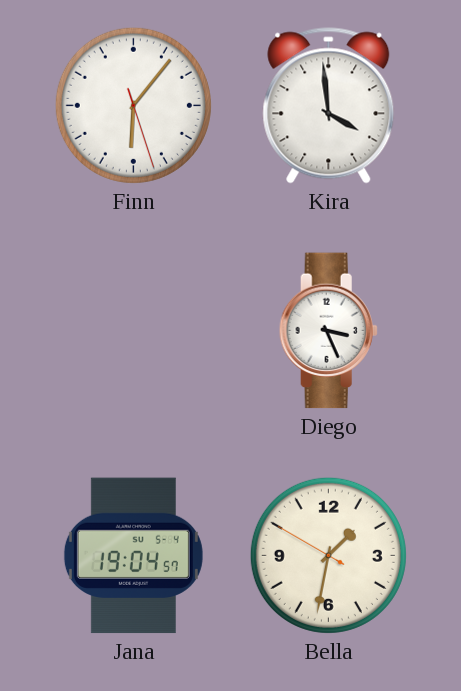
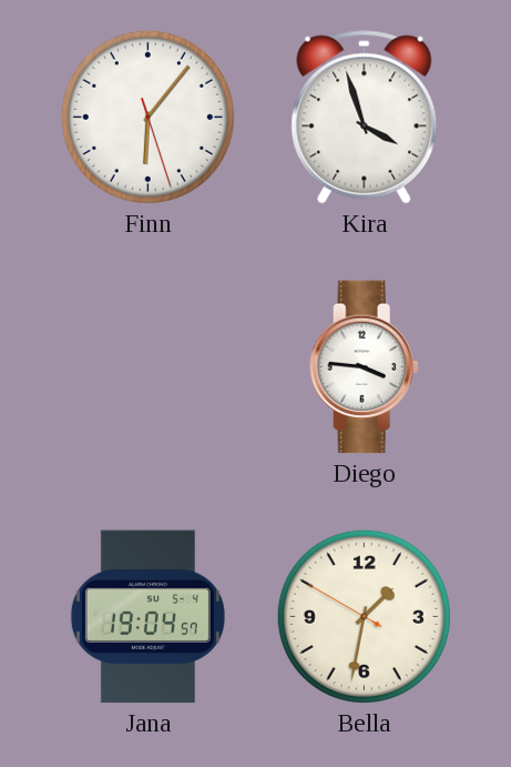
Kira: 3:59 -> 3:57 (365, 118)
Diego: 3:26 -> 3:46 (364, 367)
